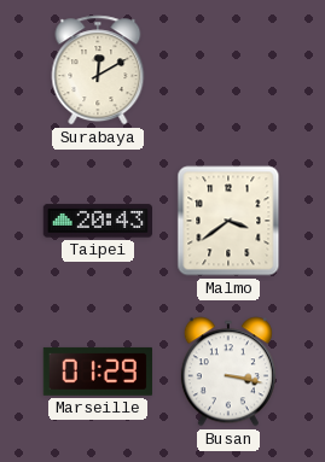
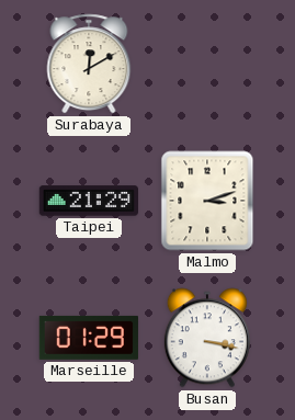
Taipei: 20:43 -> 21:29 (88, 201)
Malmo: 3:39 -> 3:12 (207, 201)
